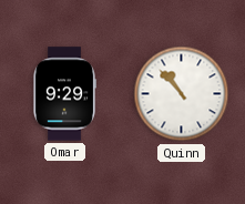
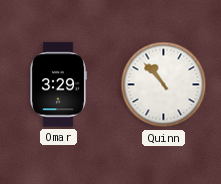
Omar: 9:29 -> 3:29 (59, 85)
